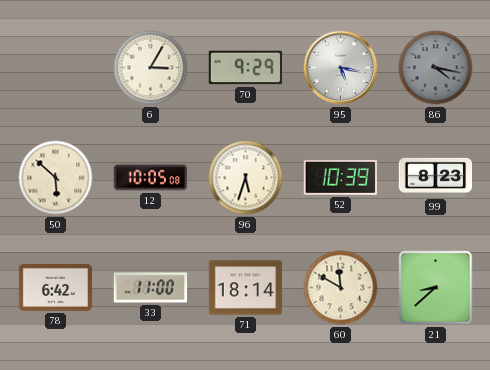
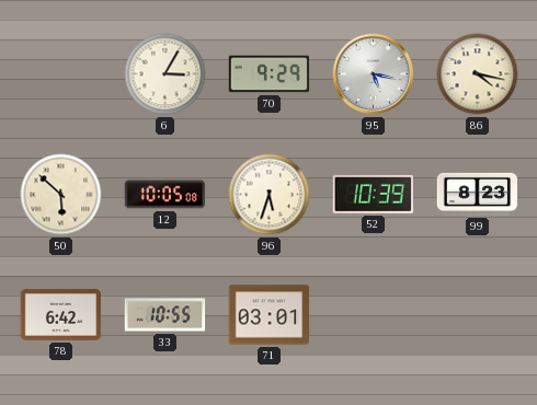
86 dial: grey -> cream (478, 74)
33: 11:00 -> 10:55 (165, 315)
71: 18:14 -> 03:01 (270, 315)
60: 11:50 -> none (341, 288)
21: 8:38 -> none (436, 288)
